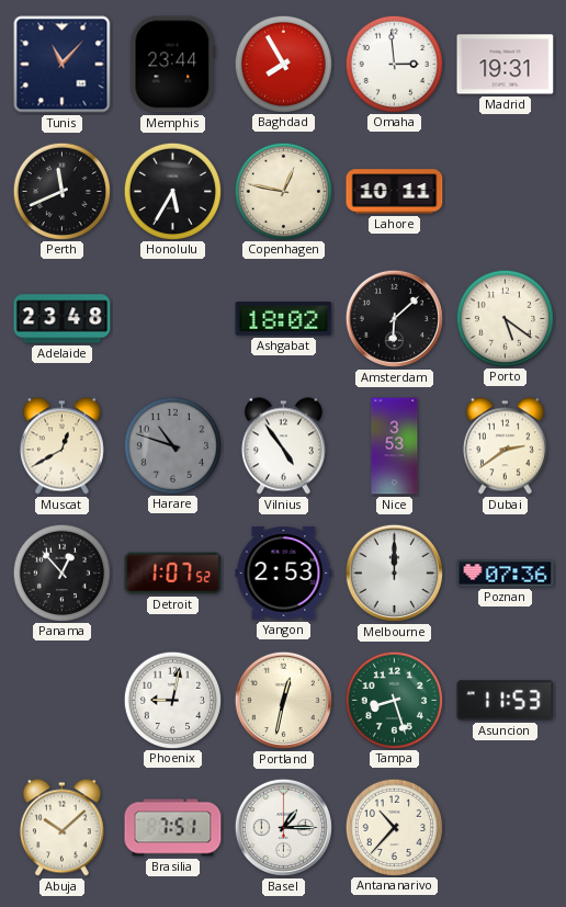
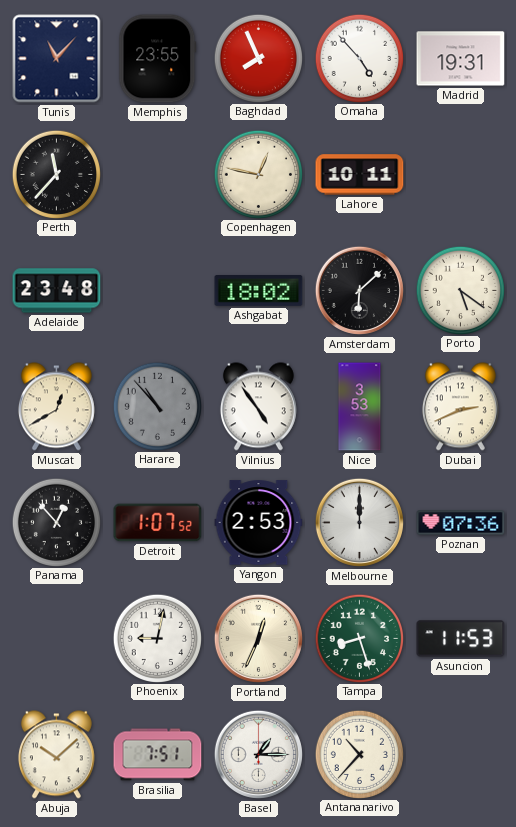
Memphis: 23:44 -> 23:55 (158, 59)
Baghdad: 7:55 -> 7:56 (258, 58)
Omaha: 2:59 -> 4:53 (359, 58)
Perth: 11:41 -> 11:37 (56, 174)
Honolulu: 5:35 -> none (172, 191)
Harare: 10:48 -> 10:53 (157, 406)
Dubai: 2:39 -> 2:41 (460, 407)
Portland: 12:32 -> 12:34 (258, 638)
